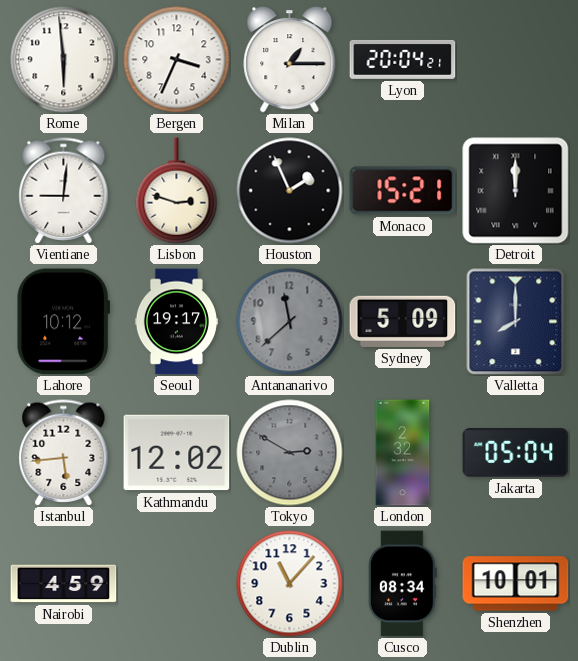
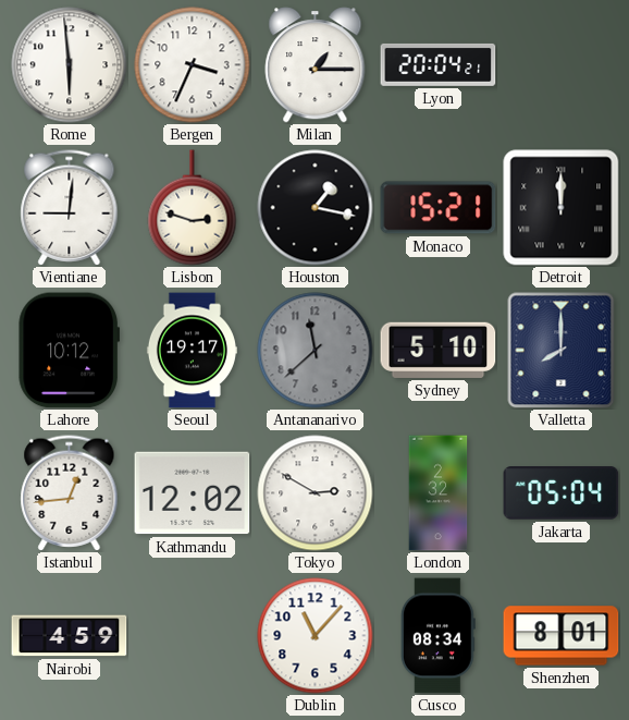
Houston: 1:56 -> 1:17 (316, 208)
Sydney: 5:09 -> 5:10 (439, 350)
Istanbul: 5:44 -> 12:44 (70, 493)
Tokyo dial: grey -> white (316, 493)
Shenzhen: 10:01 -> 8:01 (562, 636)
